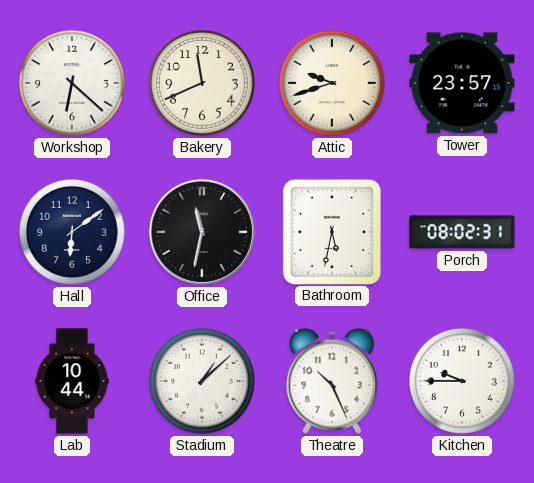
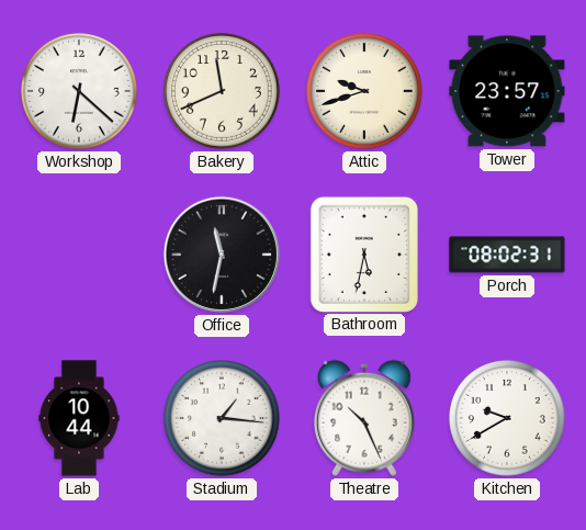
Hall: 6:09 -> none (73, 233)
Stadium: 1:08 -> 1:16 (223, 419)
Kitchen: 9:45 -> 9:40 (508, 419)
